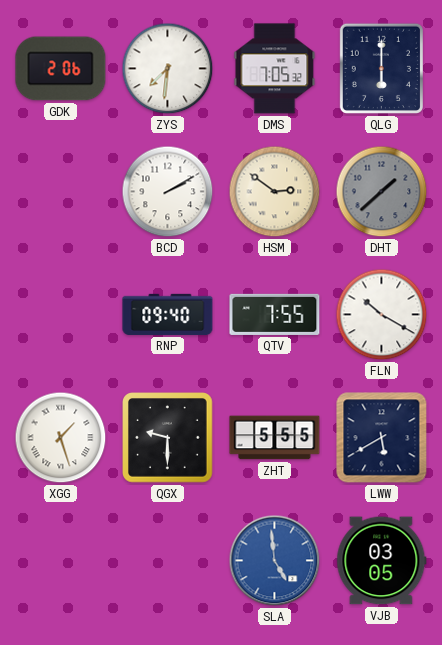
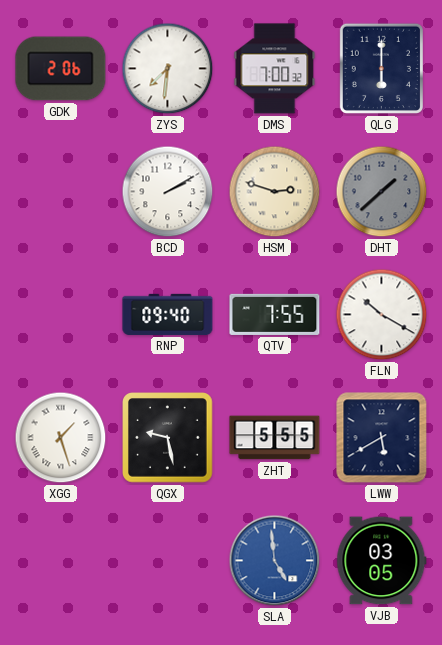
DMS: 7:05 -> 7:00 (275, 69)
HSM: 2:51 -> 2:48 (275, 192)
QGX: 9:30 -> 9:28 (168, 438)
